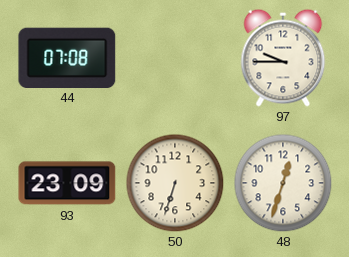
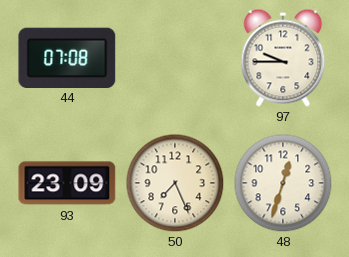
50: 6:33 -> 7:26 (175, 183)
